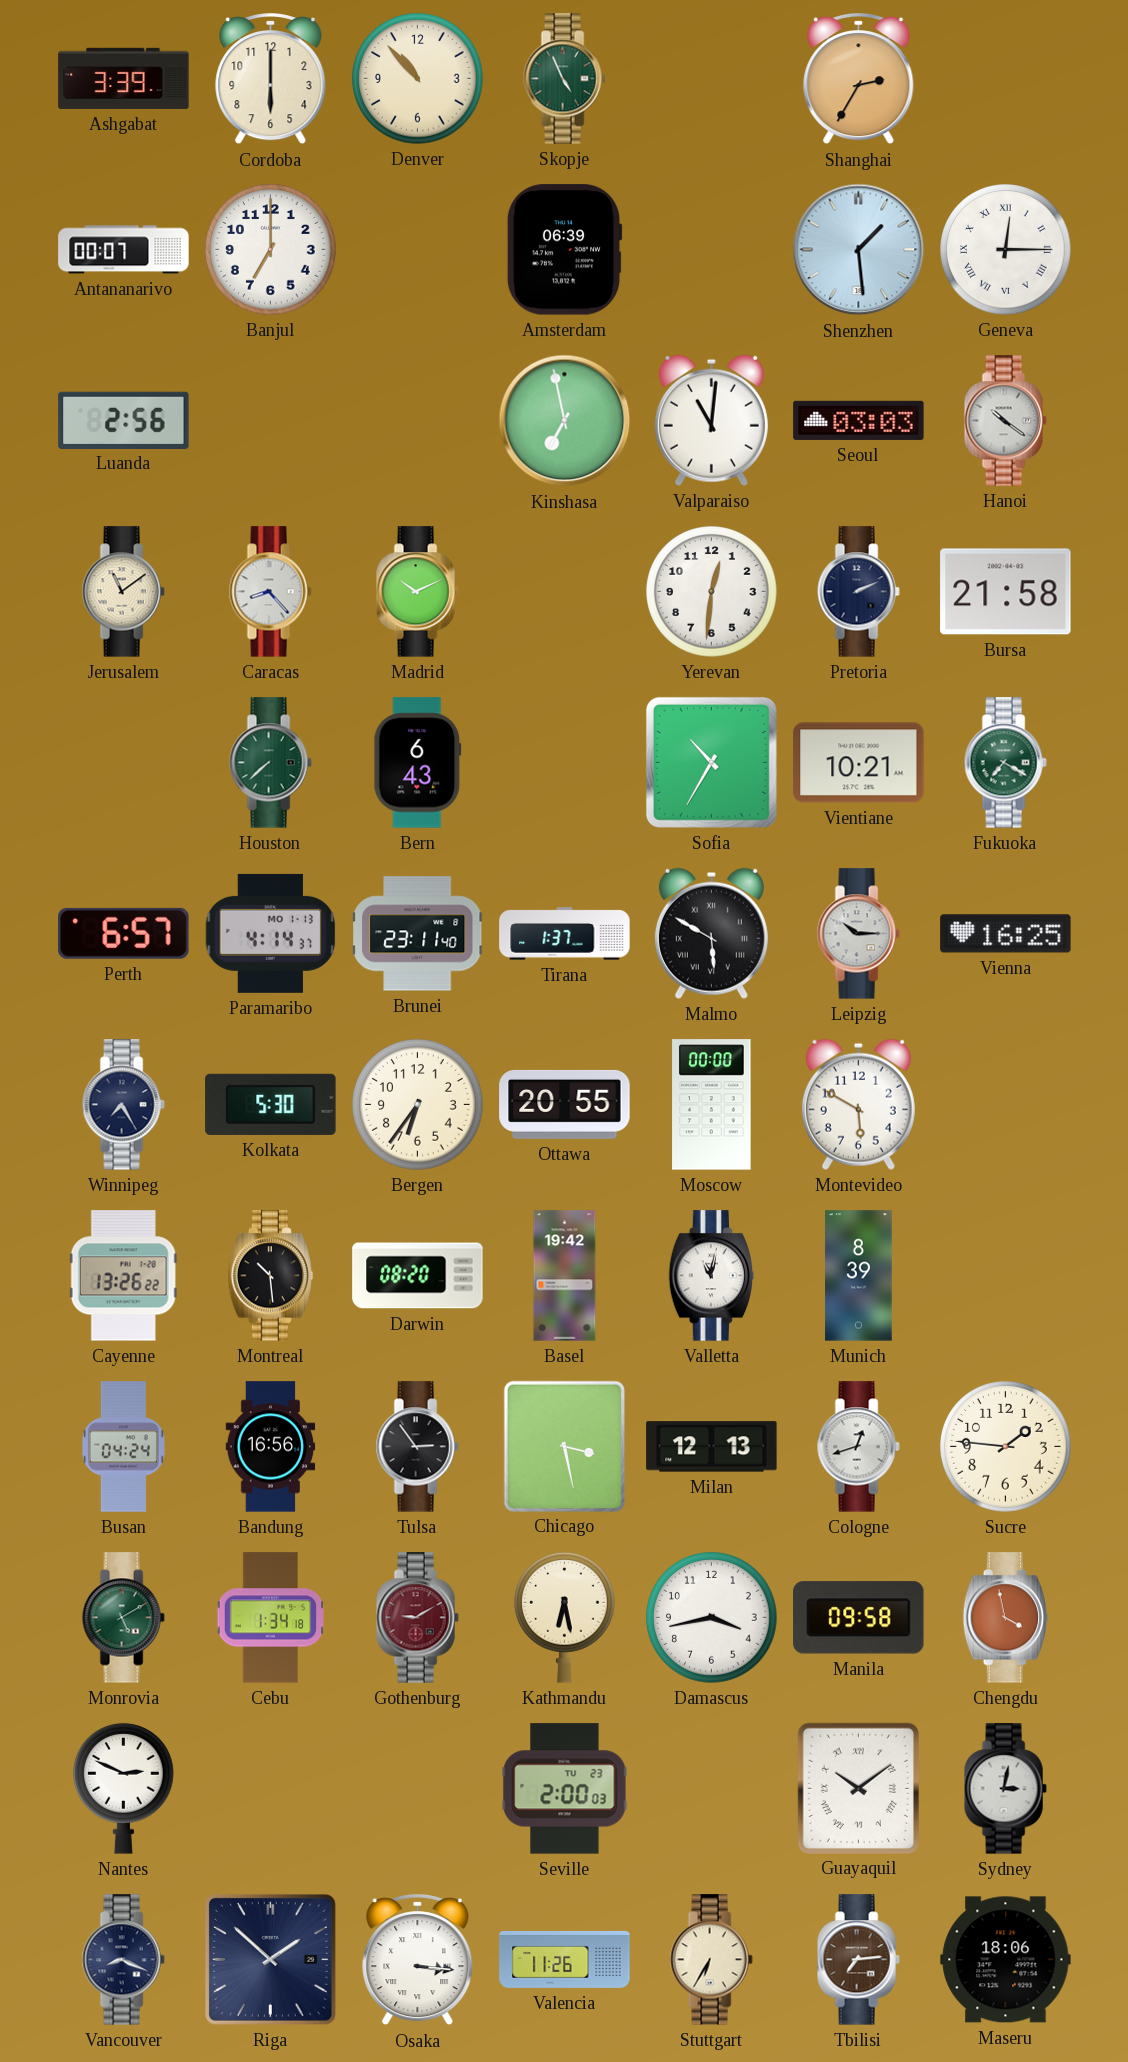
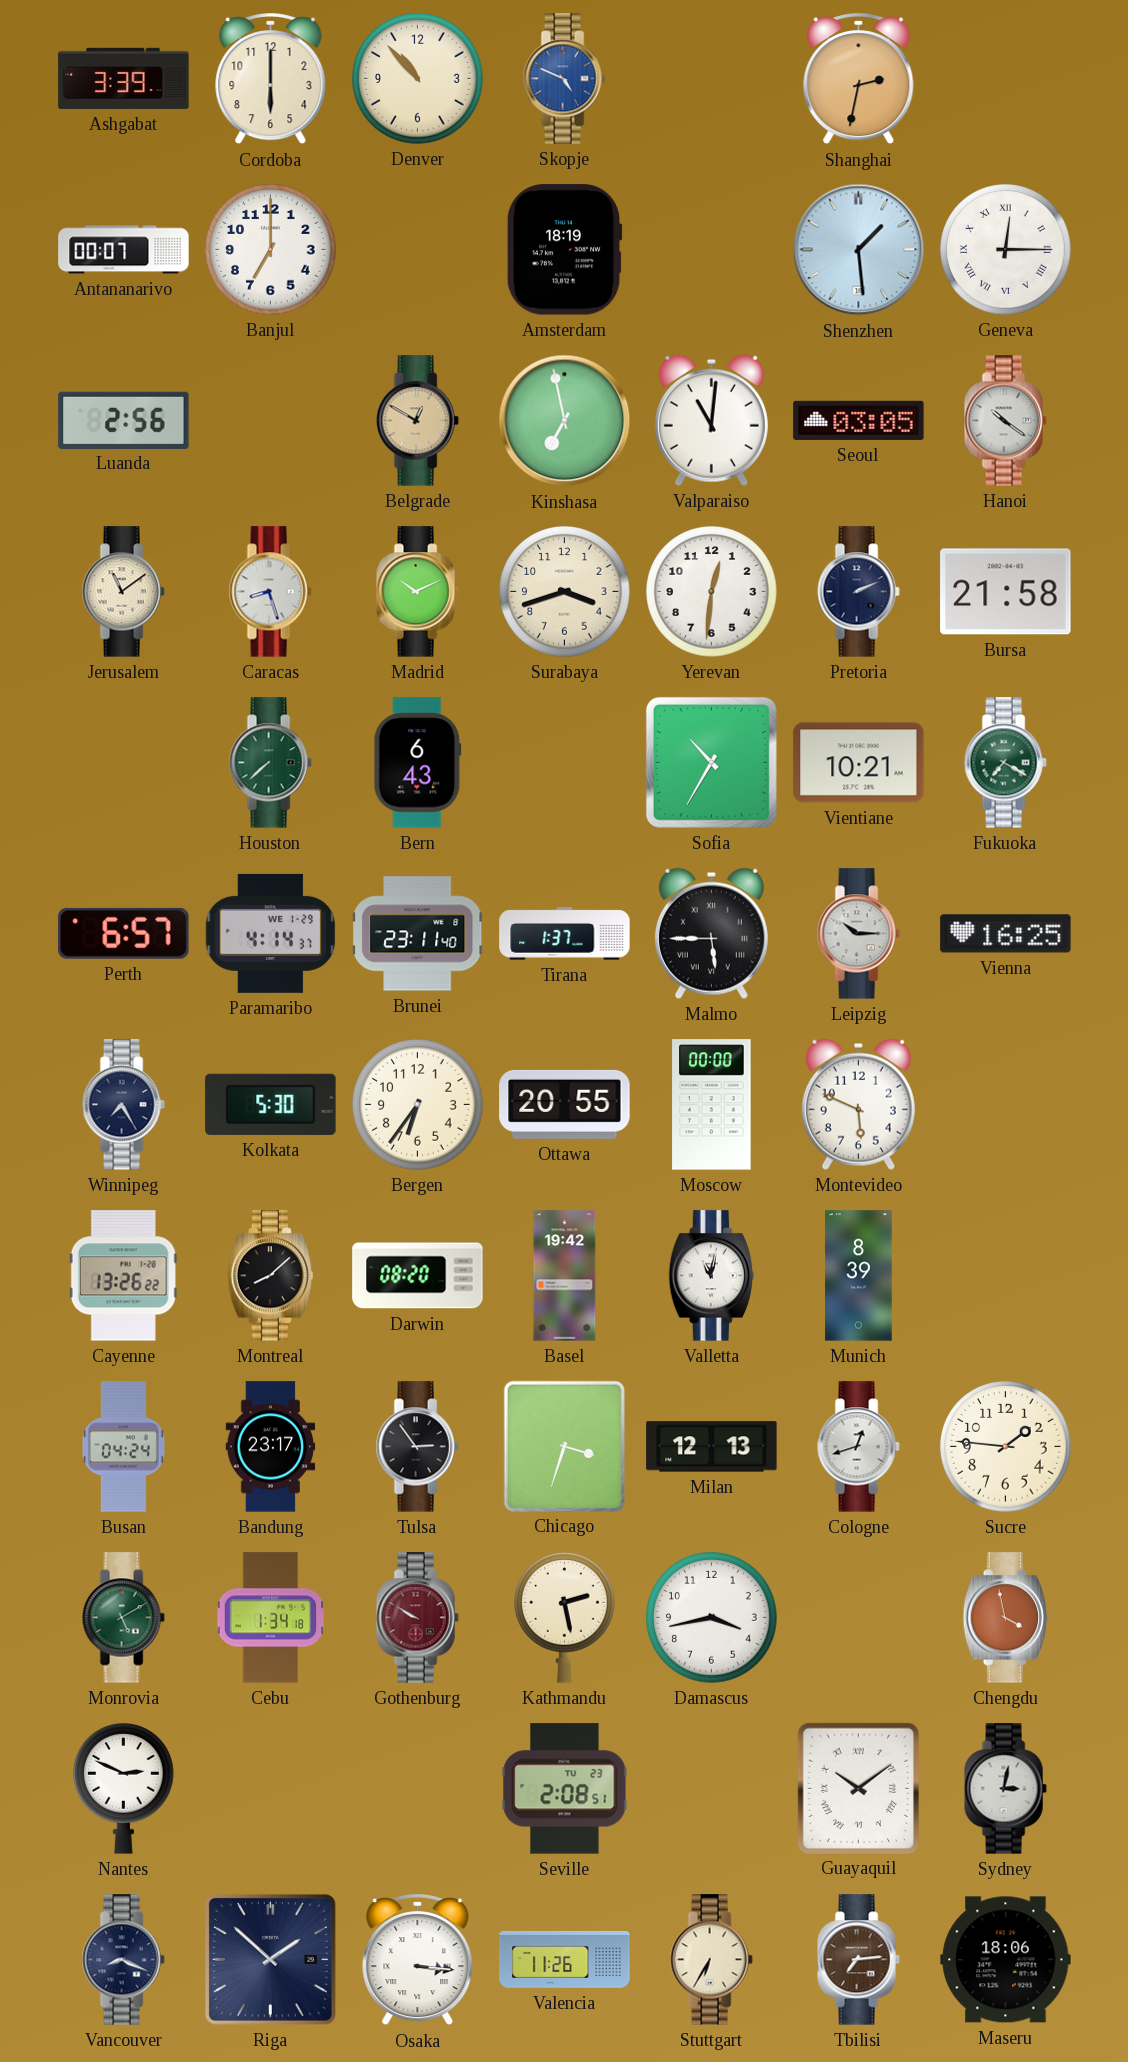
Skopje: 4:56 -> 4:49 (564, 79)
Skopje dial: green -> blue (564, 79)
Shanghai: 2:35 -> 2:32 (859, 79)
Amsterdam: 06:39 -> 18:19 (564, 250)
Belgrade: none -> 12:50 (417, 421)
Seoul: 03:03 -> 03:05 (859, 420)
Caracas: 8:23 -> 8:27 (270, 592)
Surabaya: none -> 3:42 (565, 592)
Paramaribo date: MO 1-13 -> WE 1-29 (271, 933)
Malmo: 5:50 -> 5:45 (711, 933)
Montevideo: 5:50 -> 5:49 (858, 1104)
Montreal: 10:29 -> 8:08 (271, 1276)
Bandung: 16:56 -> 23:17 (271, 1447)
Chicago: 3:28 -> 3:33 (564, 1446)
Gothenburg: 9:10 -> 9:50 (417, 1618)
Kathmandu: 6:28 -> 2:28 (565, 1617)
Manila: 09:58 -> none (859, 1618)
Seville: 2:00 -> 2:08 (565, 1789)
